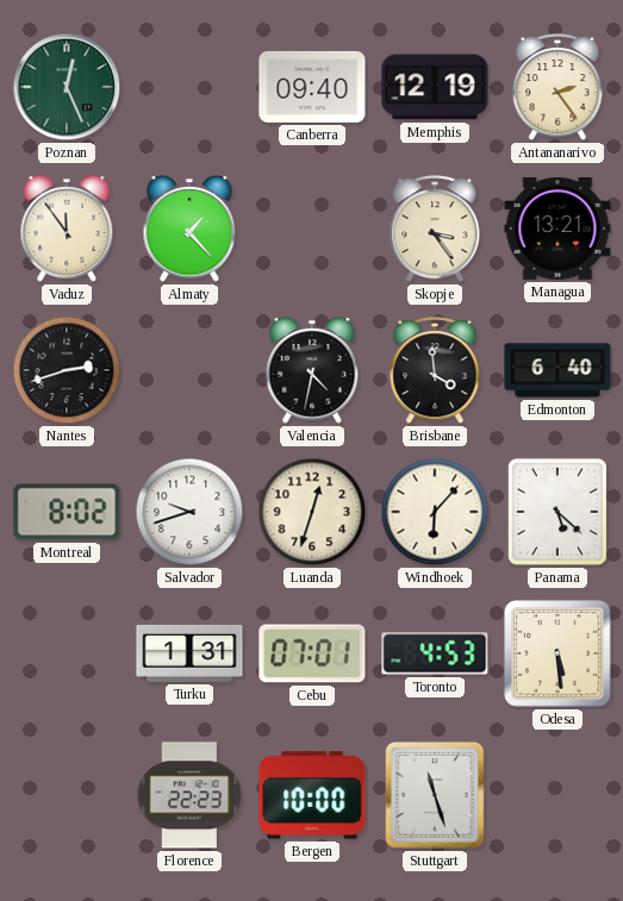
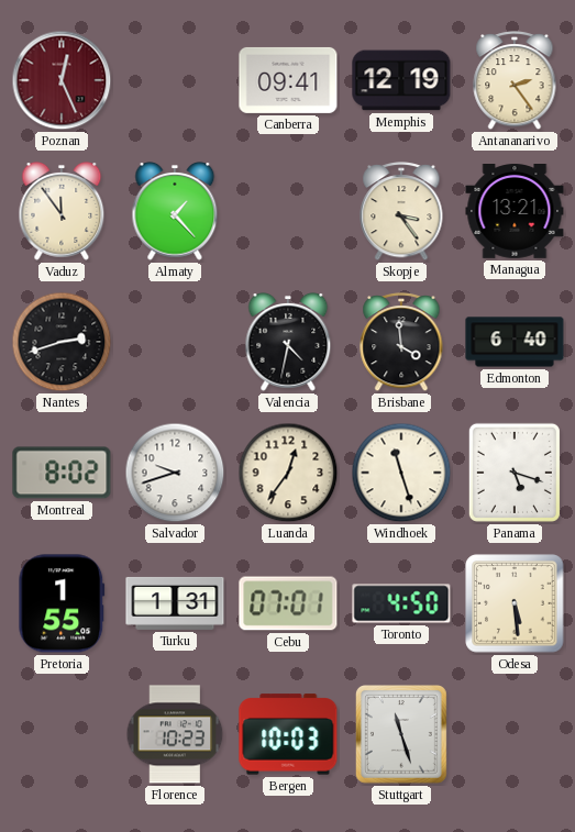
Poznan dial: green -> burgundy (62, 80)
Canberra: 09:40 -> 09:41 (288, 80)
Luanda: 12:33 -> 12:36 (288, 473)
Windhoek: 6:07 -> 11:27 (401, 473)
Panama: 5:22 -> 5:18 (515, 473)
Pretoria: none -> 1:55 (62, 603)
Toronto: 4:53 -> 4:50 (401, 603)
Florence: 22:23 -> 10:23 (175, 734)
Bergen: 10:00 -> 10:03 (288, 734)
